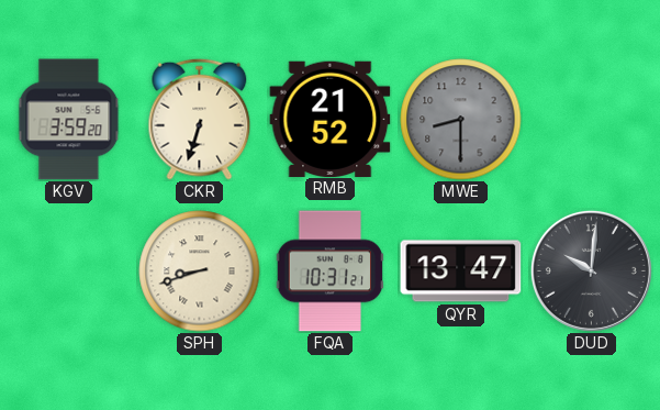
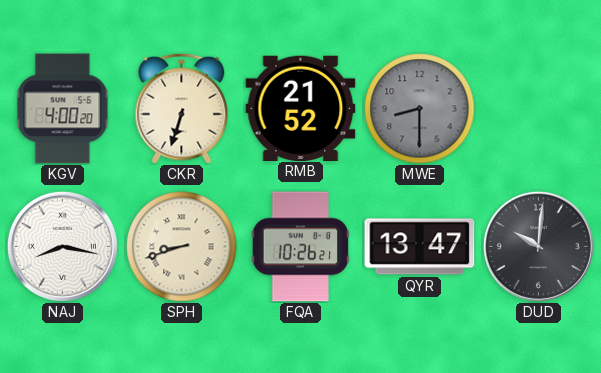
KGV: 3:59 -> 4:00 (63, 109)
NAJ: none -> 8:17 (62, 246)
FQA: 10:31 -> 10:26 (301, 247)
